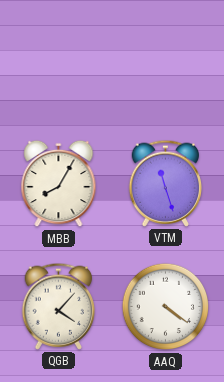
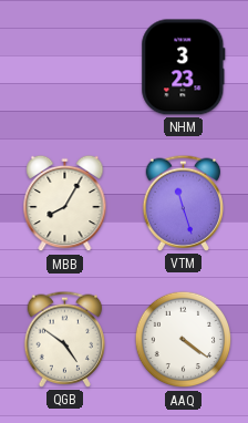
NHM: none -> 3:23 (184, 68)
QGB: 4:07 -> 4:51 (65, 339)
